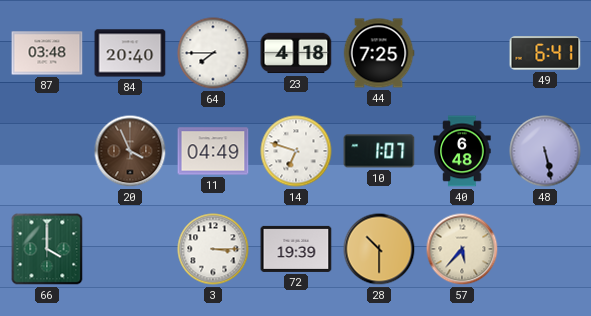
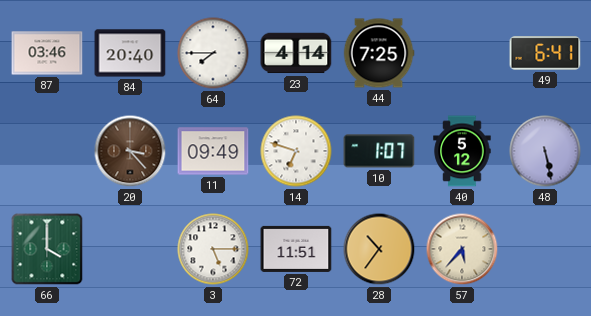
87: 03:48 -> 03:46 (47, 53)
23: 4:18 -> 4:14 (296, 53)
20: 3:56 -> 3:23 (130, 151)
11: 04:49 -> 09:49 (213, 151)
40: 6:48 -> 5:12 (462, 151)
3: 3:15 -> 5:15 (213, 249)
72: 19:39 -> 11:51 (296, 249)
28: 10:30 -> 10:36 (379, 249)
